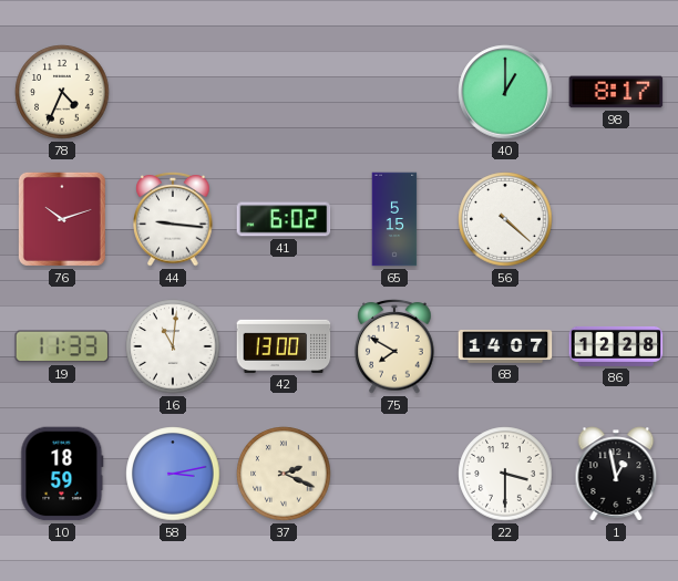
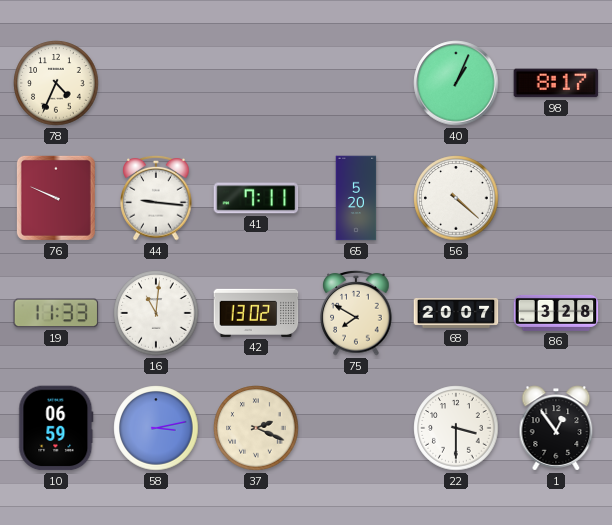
40: 1:00 -> 1:04 (456, 83)
76: 10:12 -> 9:49 (56, 198)
41: 6:02 -> 7:11 (256, 198)
65: 5:15 -> 5:20 (356, 198)
42: 13:00 -> 13:02 (256, 313)
68: 14:07 -> 20:07 (456, 314)
86: 12:28 -> 3:28 (556, 313)
10: 18:59 -> 06:59 (56, 428)
1: 12:58 -> 12:54 (556, 428)
